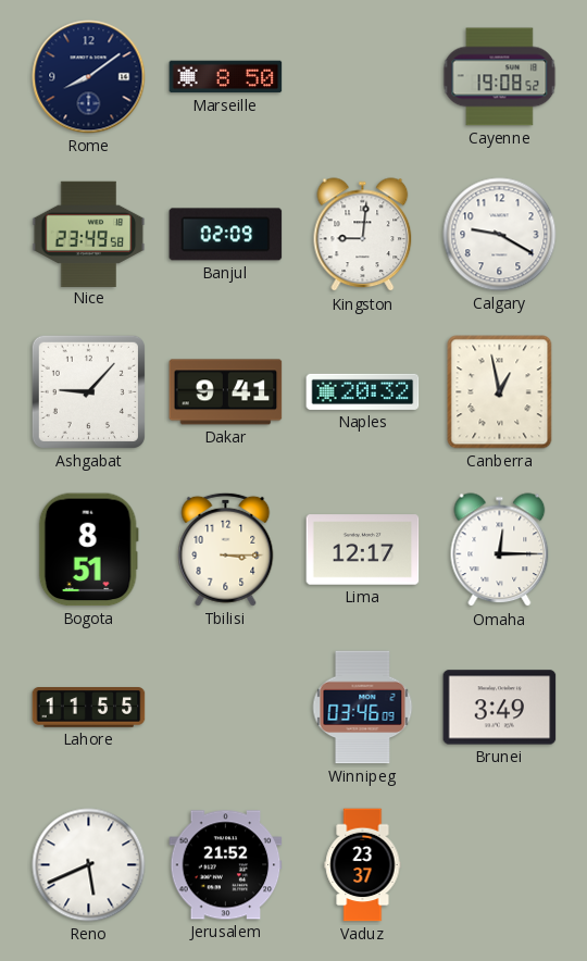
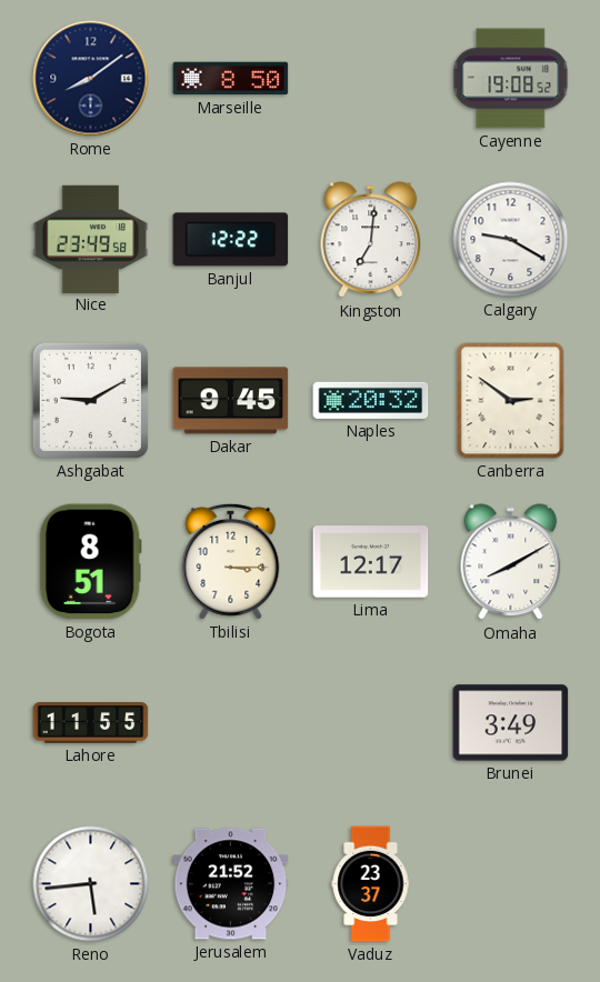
Banjul: 02:09 -> 12:22 (231, 240)
Kingston: 9:01 -> 7:01 (371, 240)
Ashgabat: 9:07 -> 9:10 (90, 400)
Dakar: 9:41 -> 9:45 (231, 401)
Canberra: 12:58 -> 2:51 (511, 401)
Omaha: 12:15 -> 8:10 (511, 562)
Winnipeg: 03:46 -> none (363, 708)
Reno: 5:41 -> 5:44 (91, 884)
